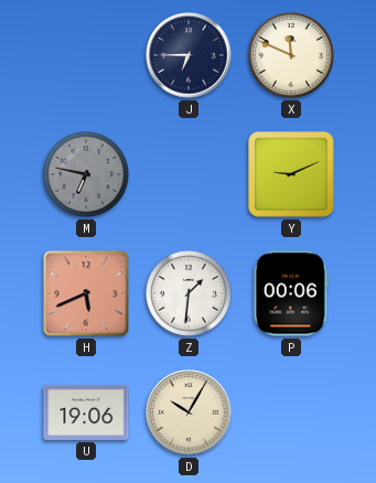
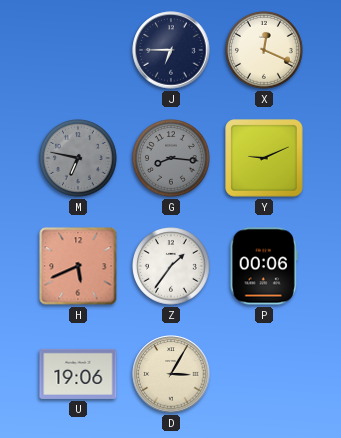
X: 11:49 -> 12:19 (265, 51)
G: none -> 8:16 (172, 159)
Z: 1:31 -> 1:36 (172, 267)
D: 10:05 -> 3:05 (171, 374)
